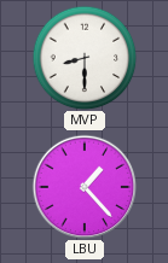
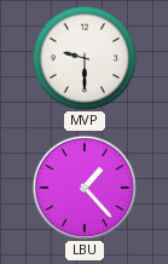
MVP: 8:30 -> 9:30 (85, 58)
